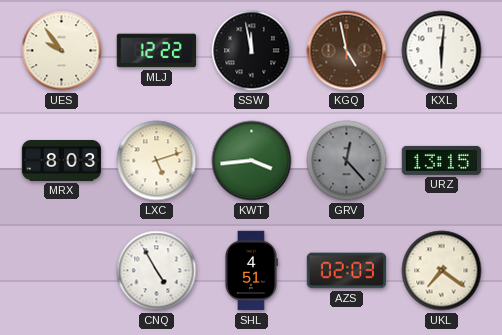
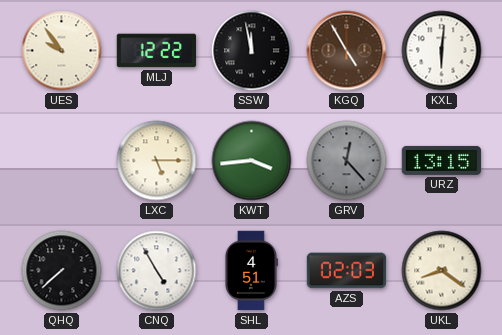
KGQ: 4:58 -> 4:55 (347, 51)
MRX: 8:03 -> none (62, 161)
LXC: 5:12 -> 5:15 (157, 161)
QHQ: none -> 7:38 (62, 271)
UKL: 7:21 -> 8:21 (442, 271)
